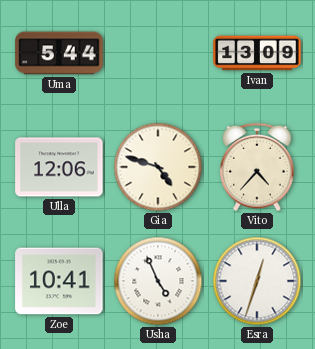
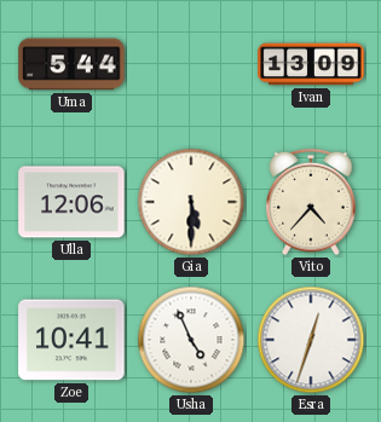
Gia: 4:48 -> 5:30 (191, 202)
